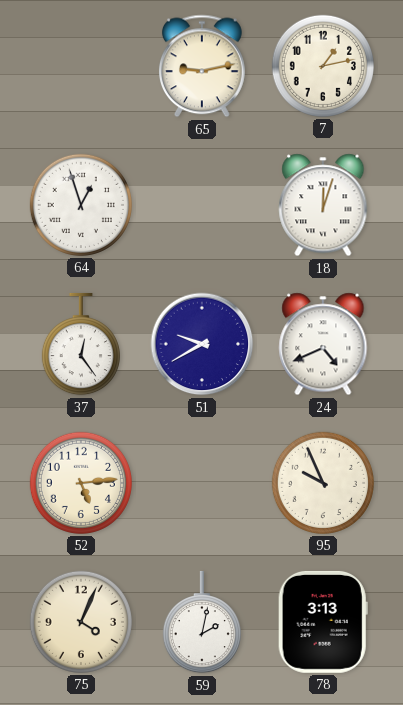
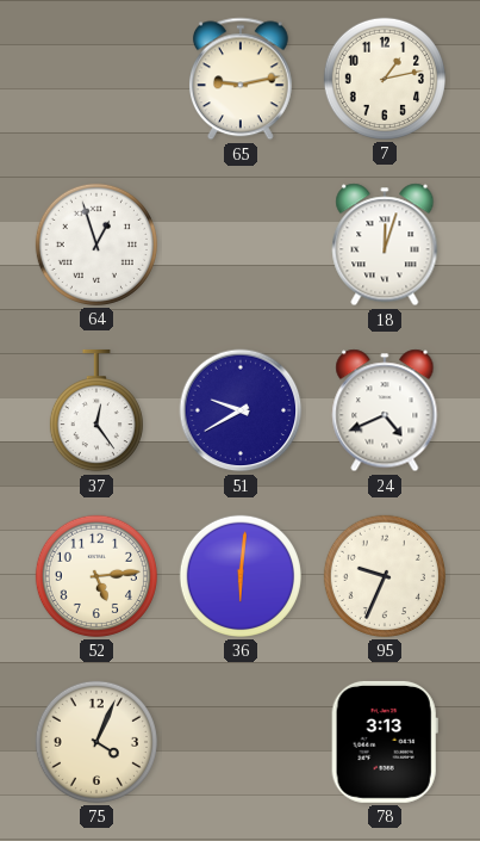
36: none -> 6:01 (241, 576)
95: 9:56 -> 9:34 (385, 576)
59: 2:02 -> none (202, 622)
